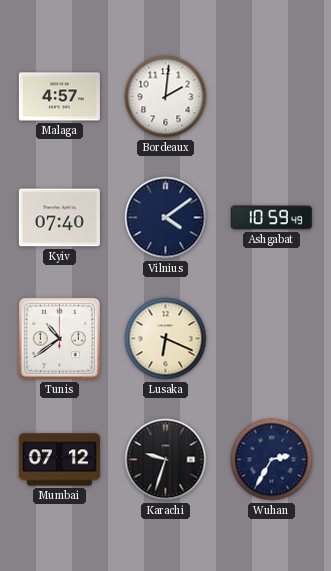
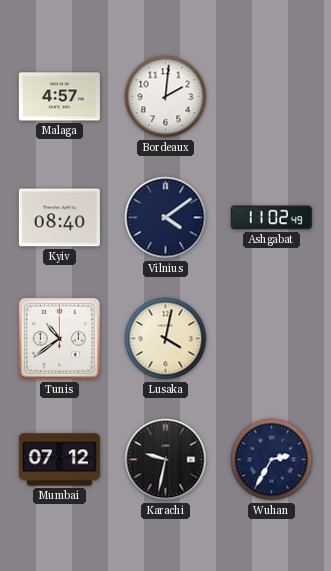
Kyiv: 07:40 -> 08:40 (59, 218)
Ashgabat: 10:59 -> 11:02 (271, 218)
Lusaka: 6:19 -> 4:02 (166, 339)
Karachi: 9:33 -> 9:32 (166, 460)
